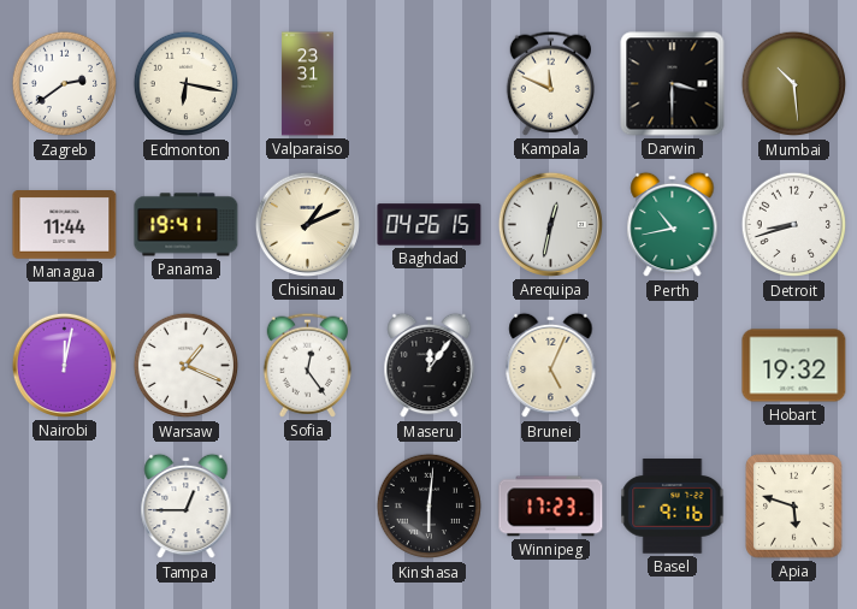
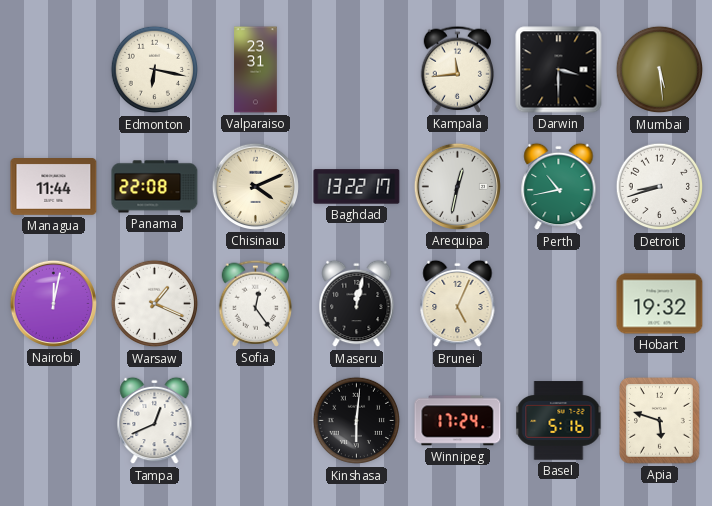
Zagreb: 2:39 -> none (65, 84)
Kampala: 11:49 -> 11:44 (458, 69)
Mumbai: 10:29 -> 5:29 (660, 70)
Panama: 19:41 -> 22:08 (155, 187)
Chisinau: 1:11 -> 4:11 (255, 186)
Baghdad: 04:26 -> 13:22 (357, 187)
Maseru: 12:06 -> 12:02 (357, 304)
Tampa: 12:45 -> 12:41 (155, 421)
Winnipeg: 17:23 -> 17:24 (458, 421)
Basel: 9:16 -> 5:16 (559, 421)
